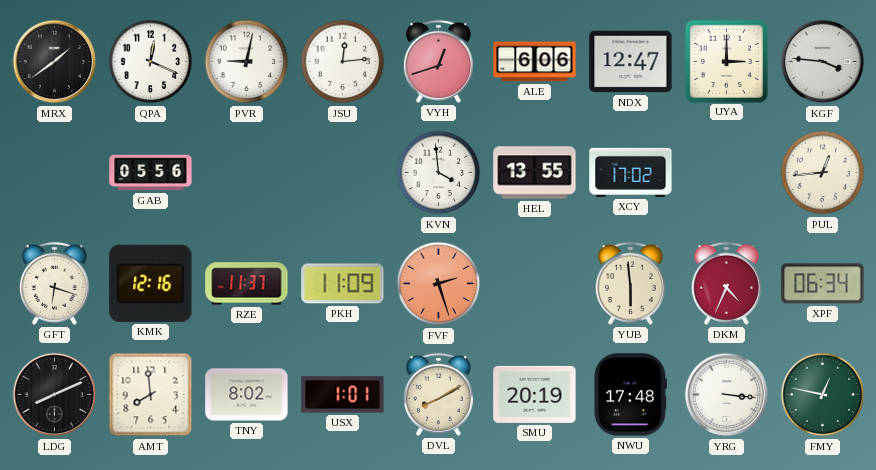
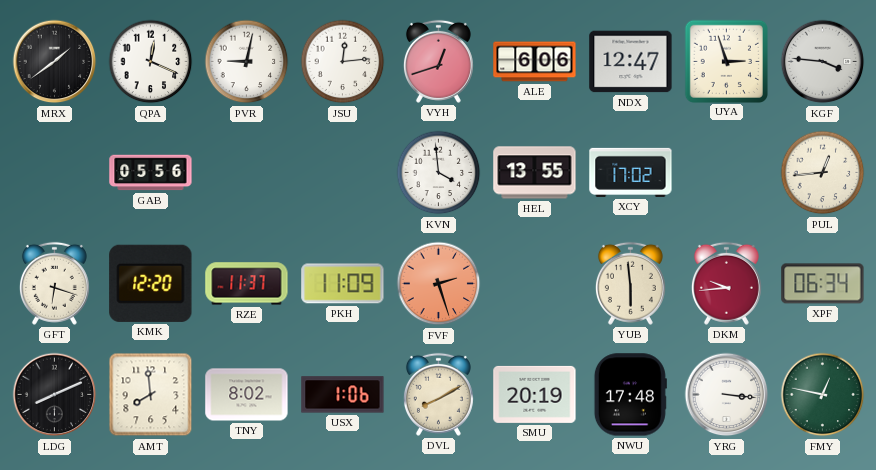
UYA: 3:00 -> 2:57 (726, 61)
KMK: 12:16 -> 12:20 (151, 283)
DKM: 4:34 -> 9:44 (726, 283)
USX: 1:01 -> 1:06 (343, 395)
